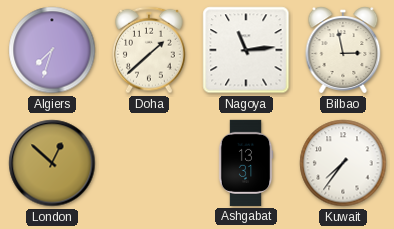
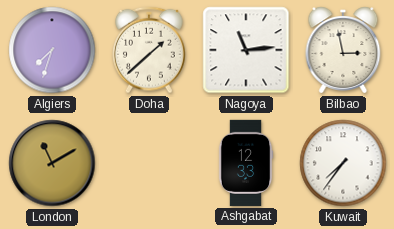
London: 12:52 -> 11:10 (52, 163)
Ashgabat: 13:31 -> 12:33 (246, 163)
